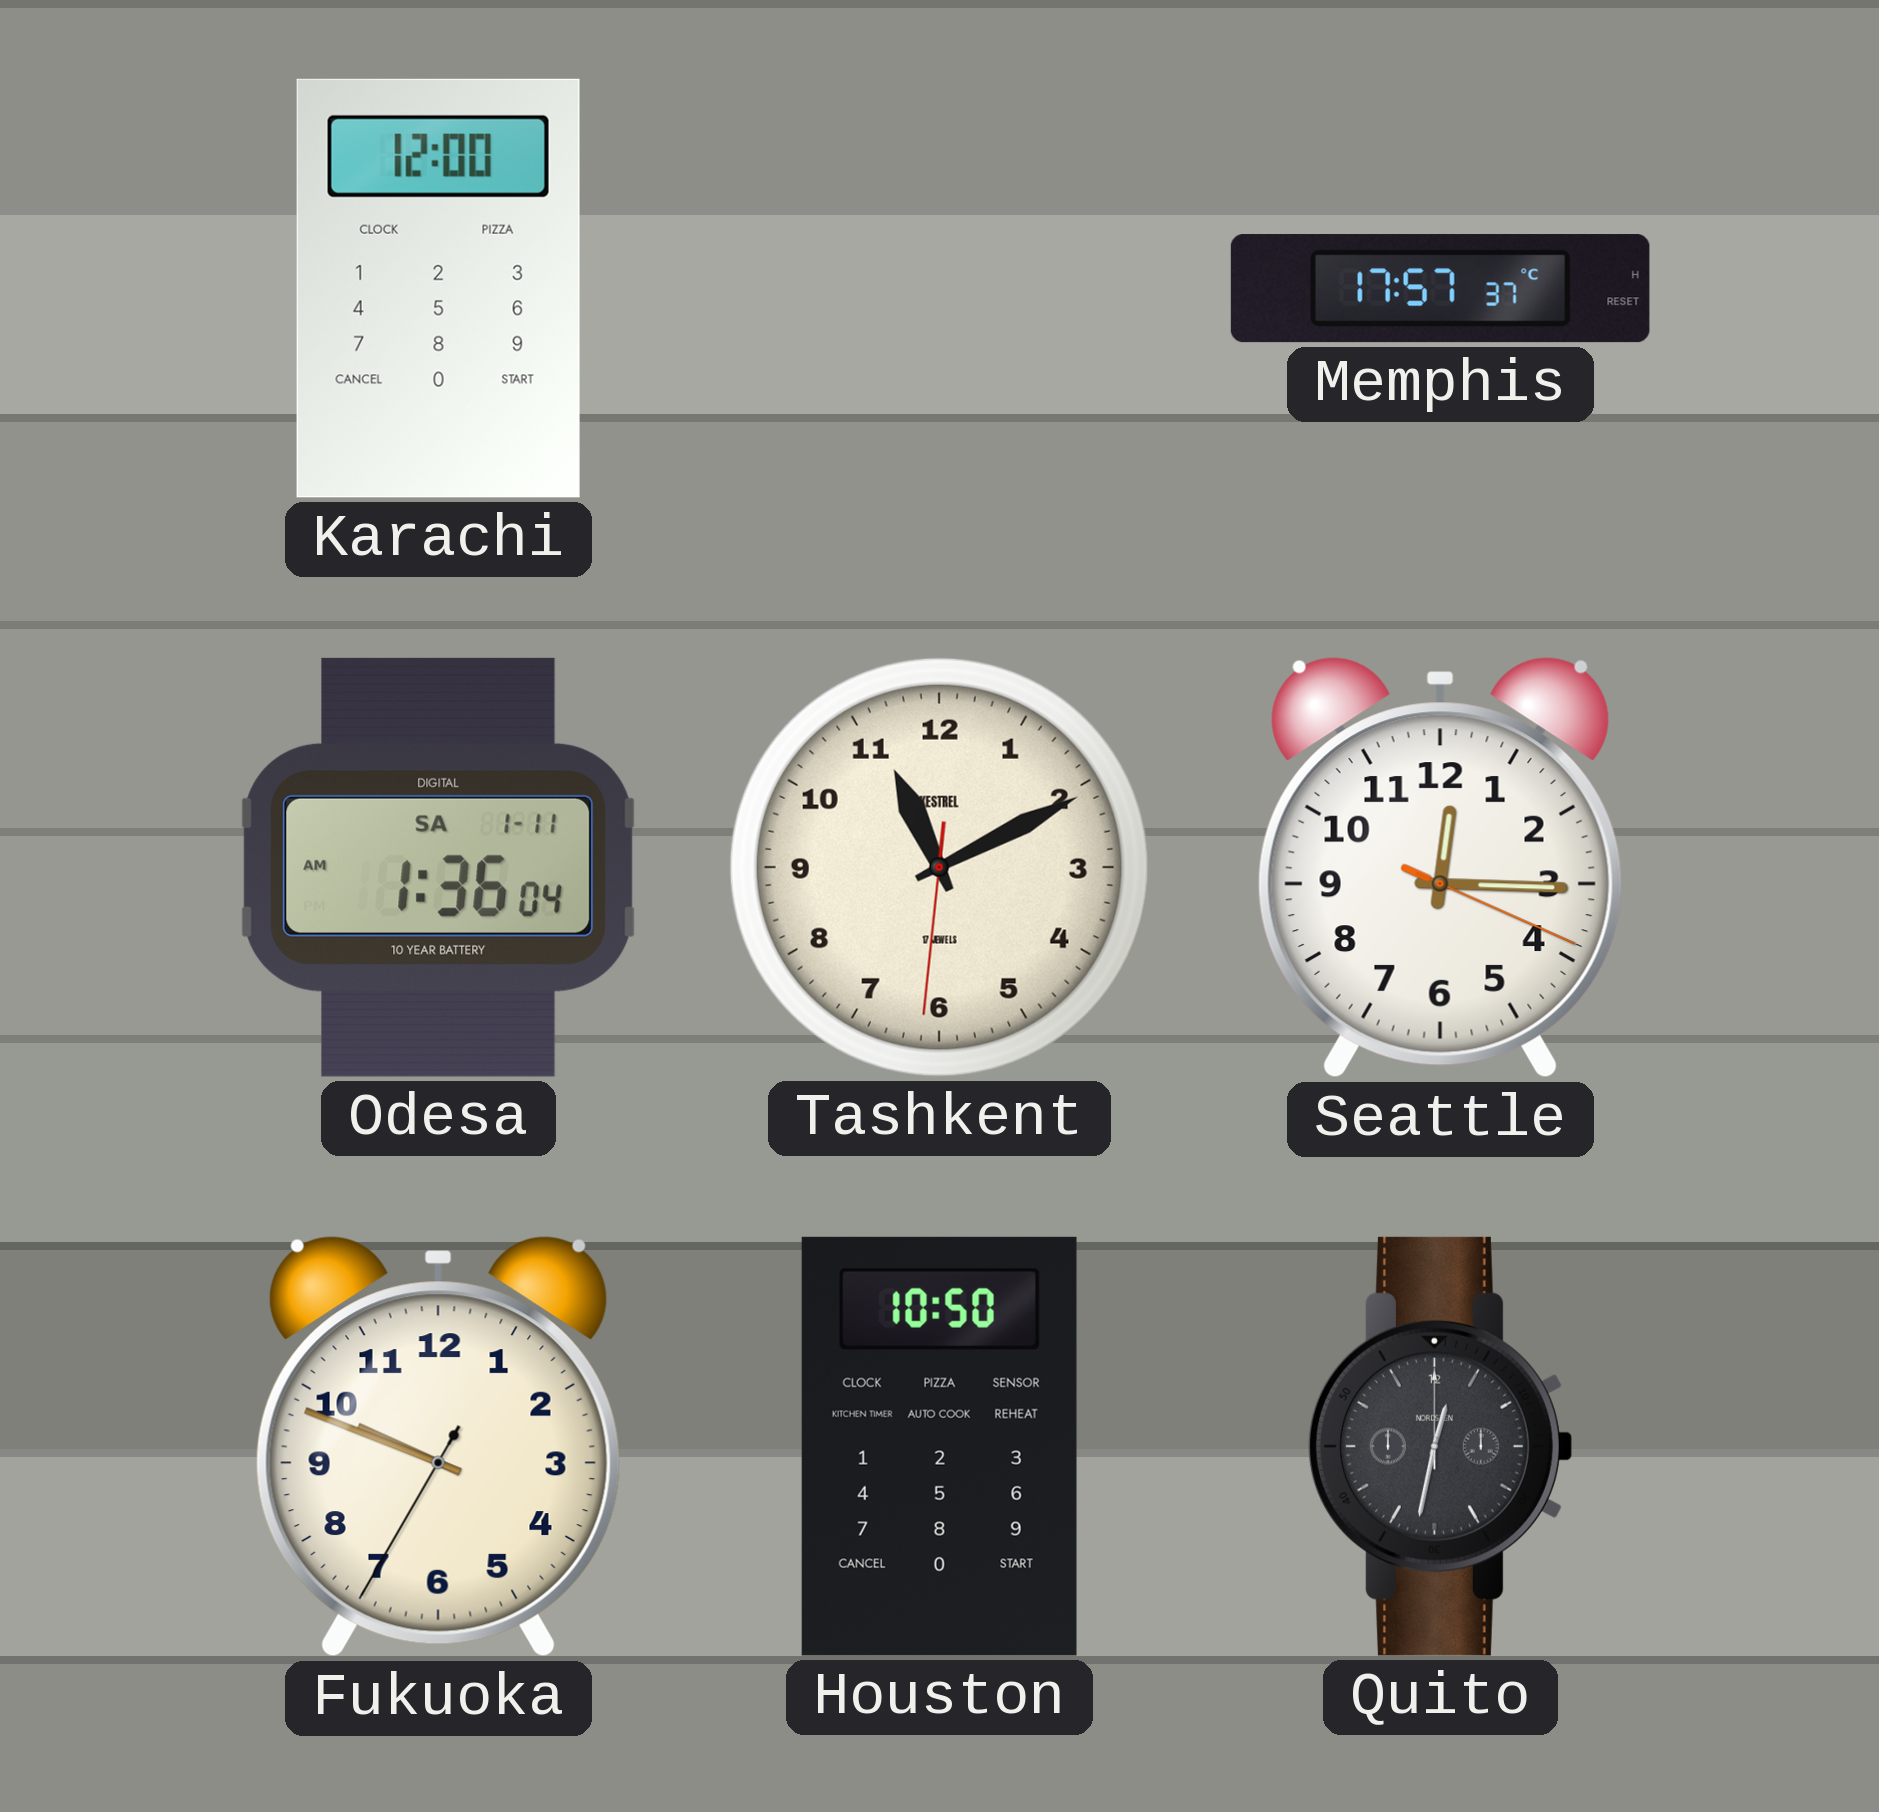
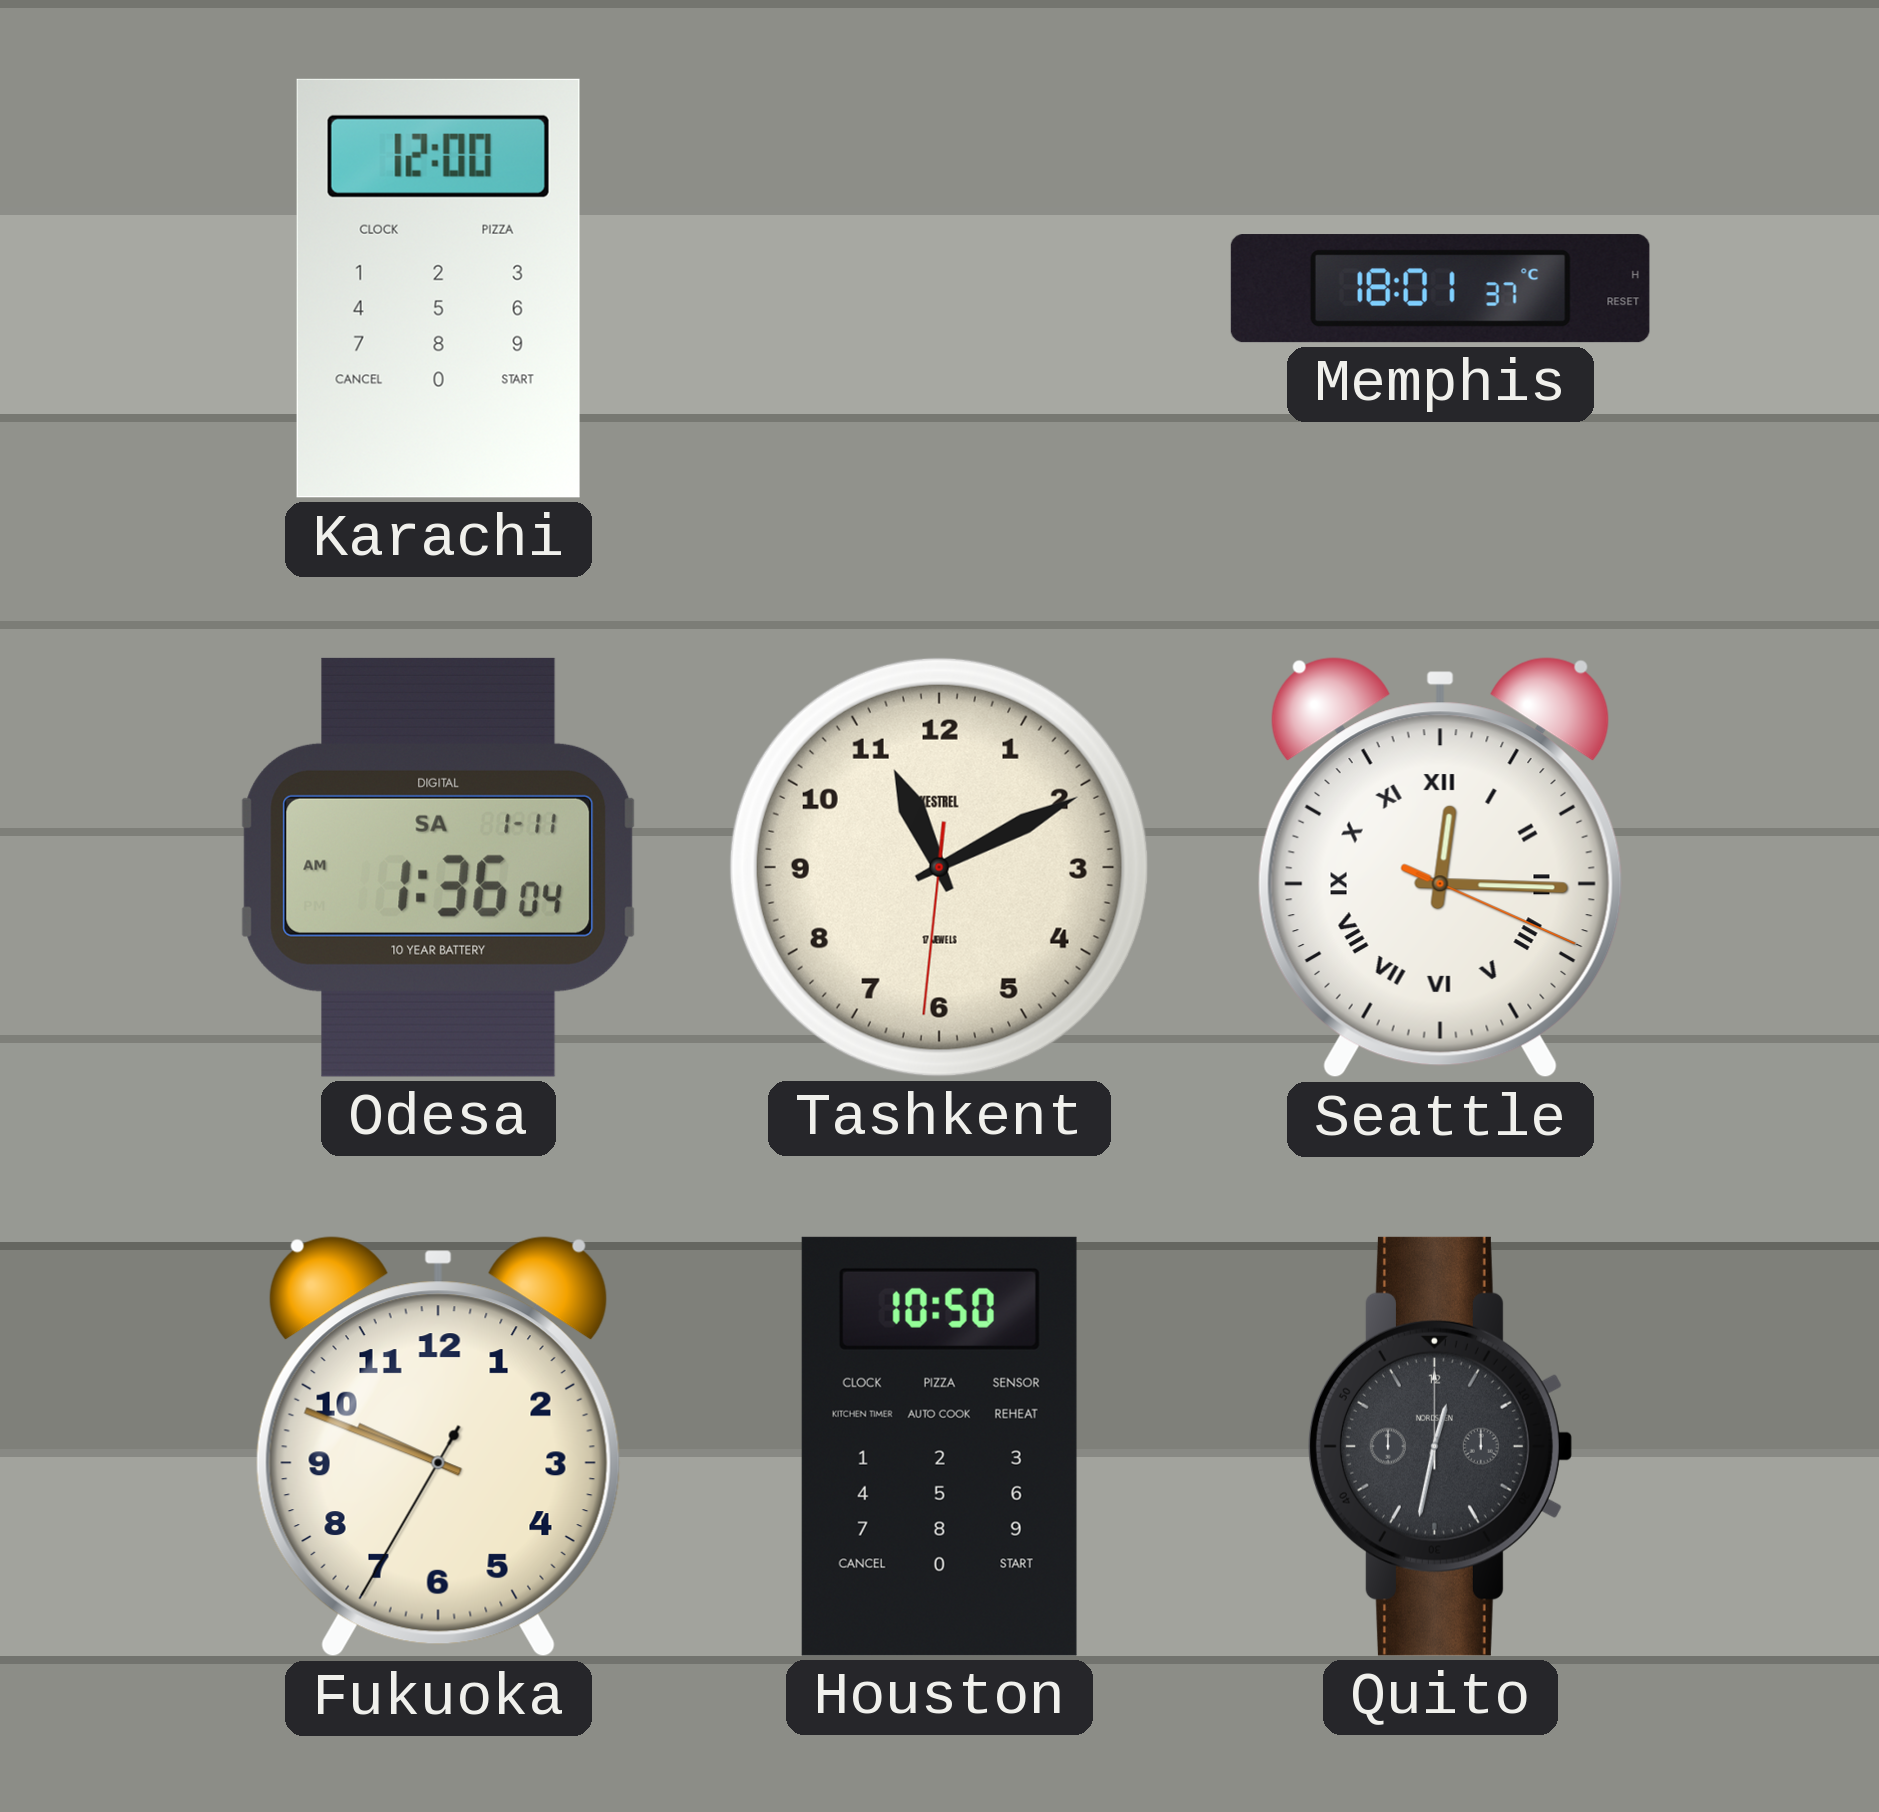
Memphis: 17:57 -> 18:01 (1440, 289)
Seattle numerals: Arabic -> Roman (1440, 868)
